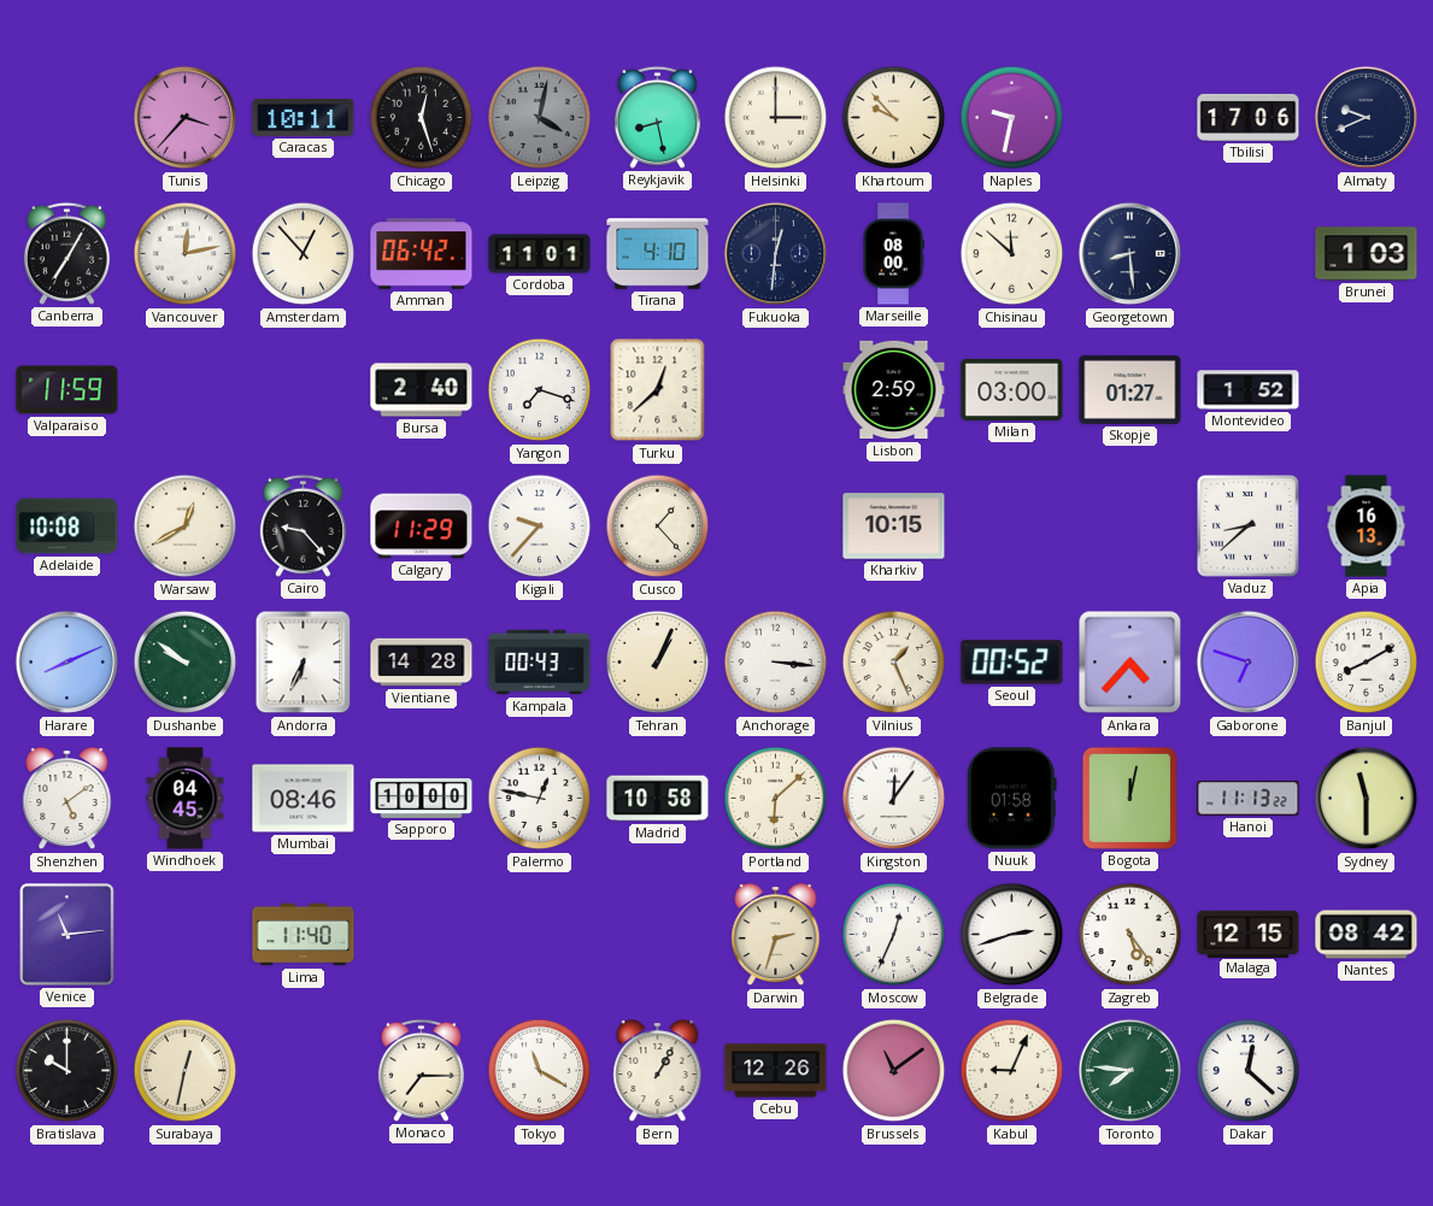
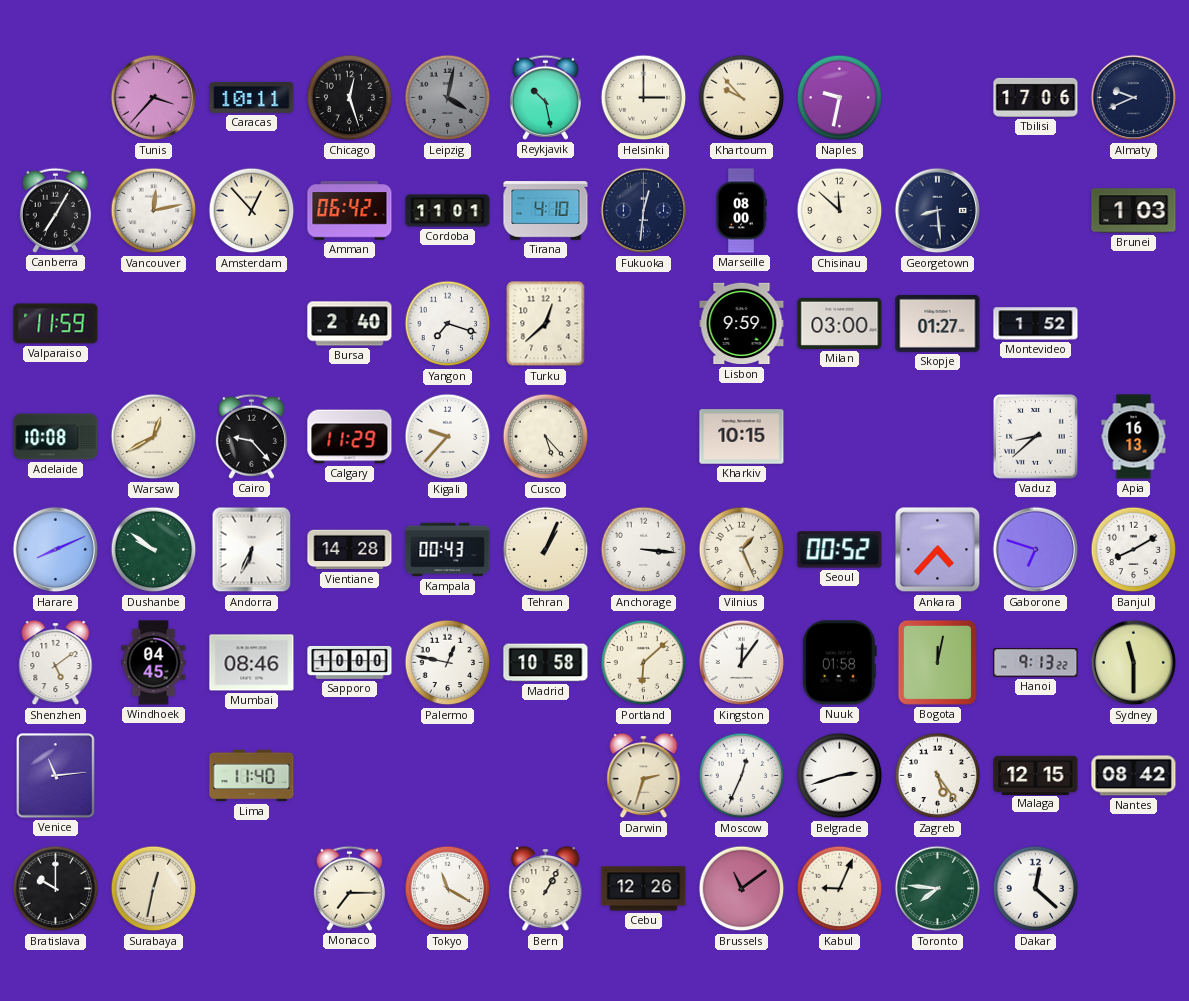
Reykjavik: 8:28 -> 10:28 (545, 97)
Lisbon: 2:59 -> 9:59 (742, 324)
Cusco: 1:23 -> 5:23 (546, 437)
Hanoi: 11:13 -> 9:13 (1036, 663)
